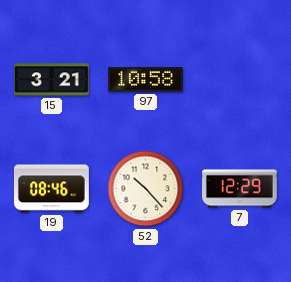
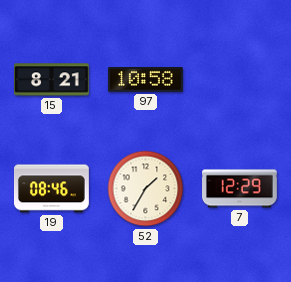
15: 3:21 -> 8:21 (52, 80)
52: 10:23 -> 1:35 (146, 189)
